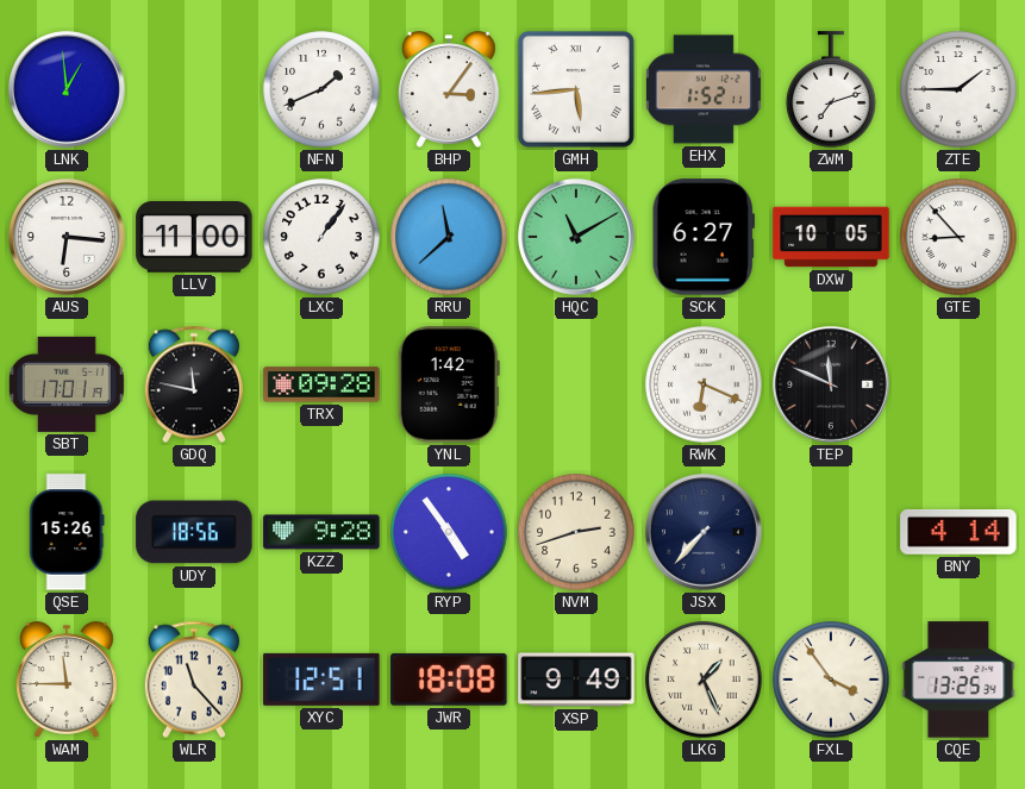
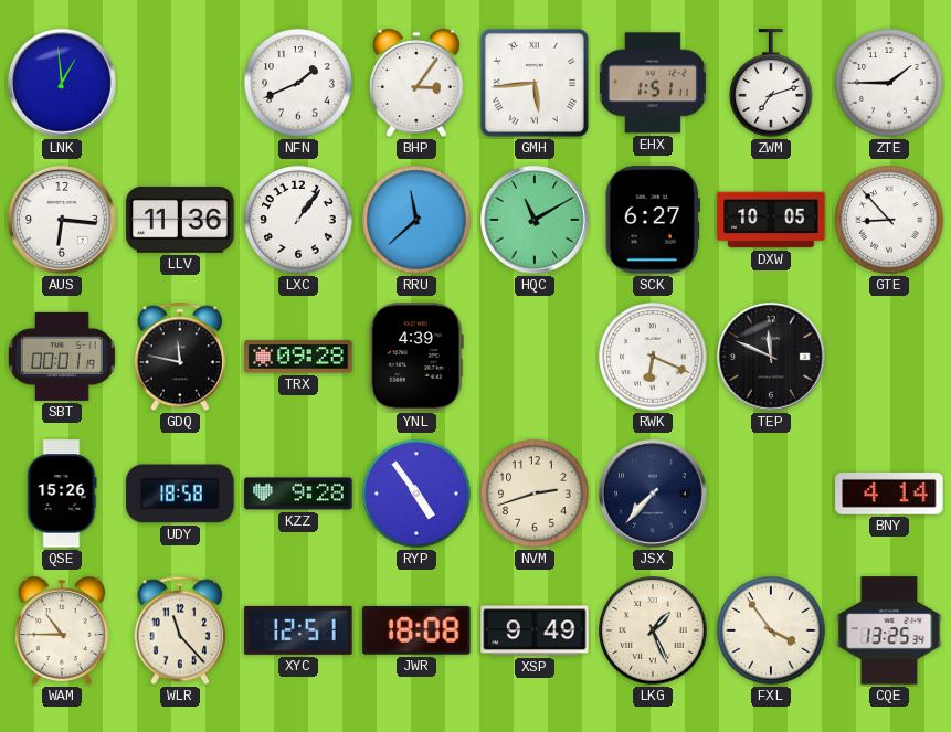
EHX: 1:52 -> 1:51 (653, 83)
LLV: 11:00 -> 11:36 (180, 220)
SBT: 17:01 -> 00:01 (62, 357)
YNL: 1:42 -> 4:39 (416, 357)
UDY: 18:56 -> 18:58 (180, 494)
WAM: 11:45 -> 10:45 (62, 630)
